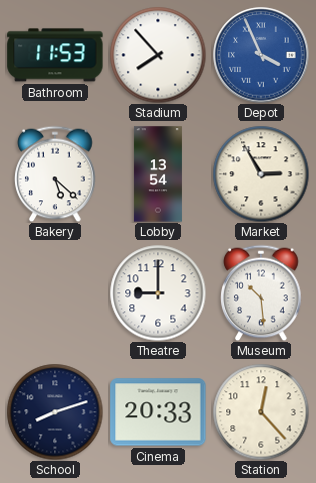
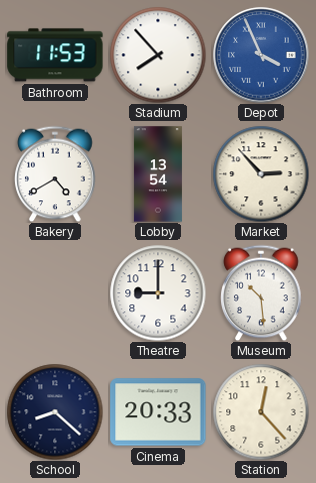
Bakery: 5:22 -> 4:40 (55, 174)
Market: 2:55 -> 2:53 (261, 174)
School: 8:12 -> 8:22 (55, 412)
